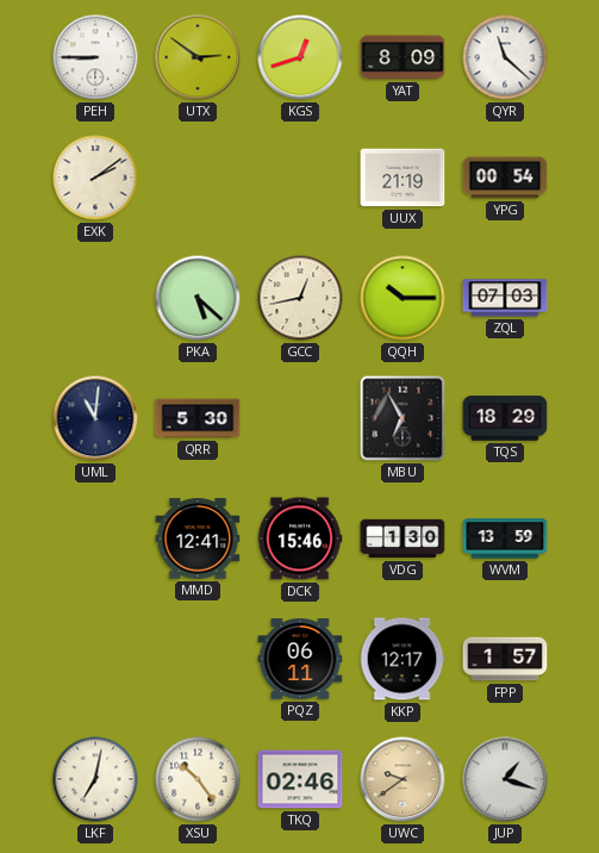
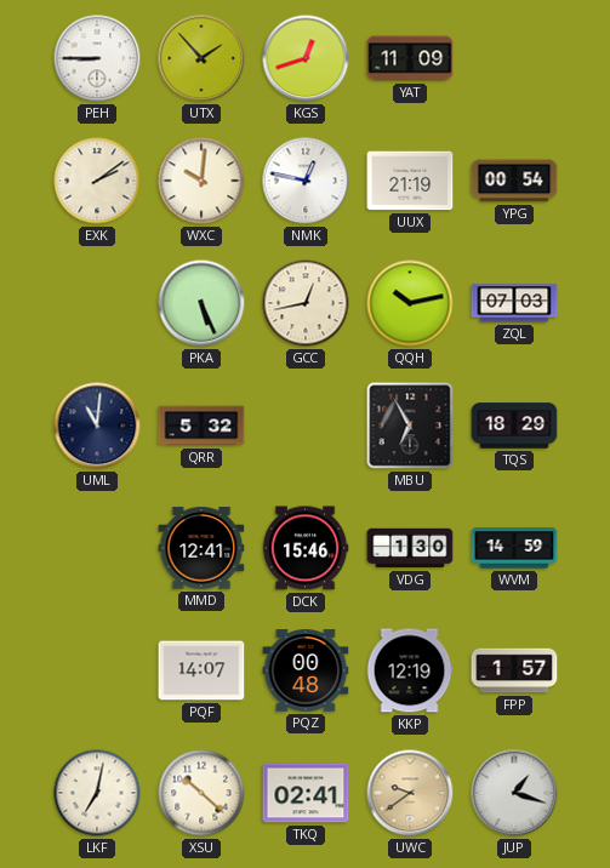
UTX: 2:51 -> 1:53 (201, 58)
YAT: 8:09 -> 11:09 (410, 58)
QYR: 11:22 -> none (505, 57)
WXC: none -> 10:01 (201, 181)
NMK: none -> 12:47 (306, 181)
PKA: 5:22 -> 5:26 (201, 303)
QQH: 10:15 -> 10:13 (410, 303)
QRR: 5:30 -> 5:32 (201, 426)
WVM: 13:59 -> 14:59 (514, 548)
PQF: none -> 14:07 (201, 670)
PQZ: 06:11 -> 00:48 (306, 670)
KKP: 12:17 -> 12:19 (410, 670)
XSU: 10:24 -> 10:22 (201, 793)
TKQ: 02:46 -> 02:41 (306, 793)
